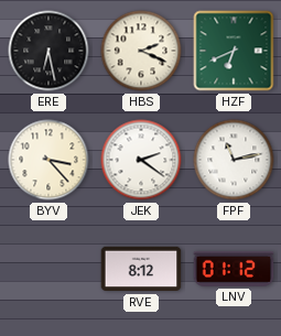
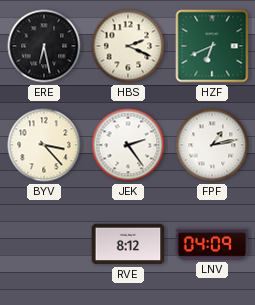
JEK: 2:21 -> 2:24 (128, 145)
FPF: 11:13 -> 1:13 (212, 145)
LNV: 01:12 -> 04:09 (212, 244)
